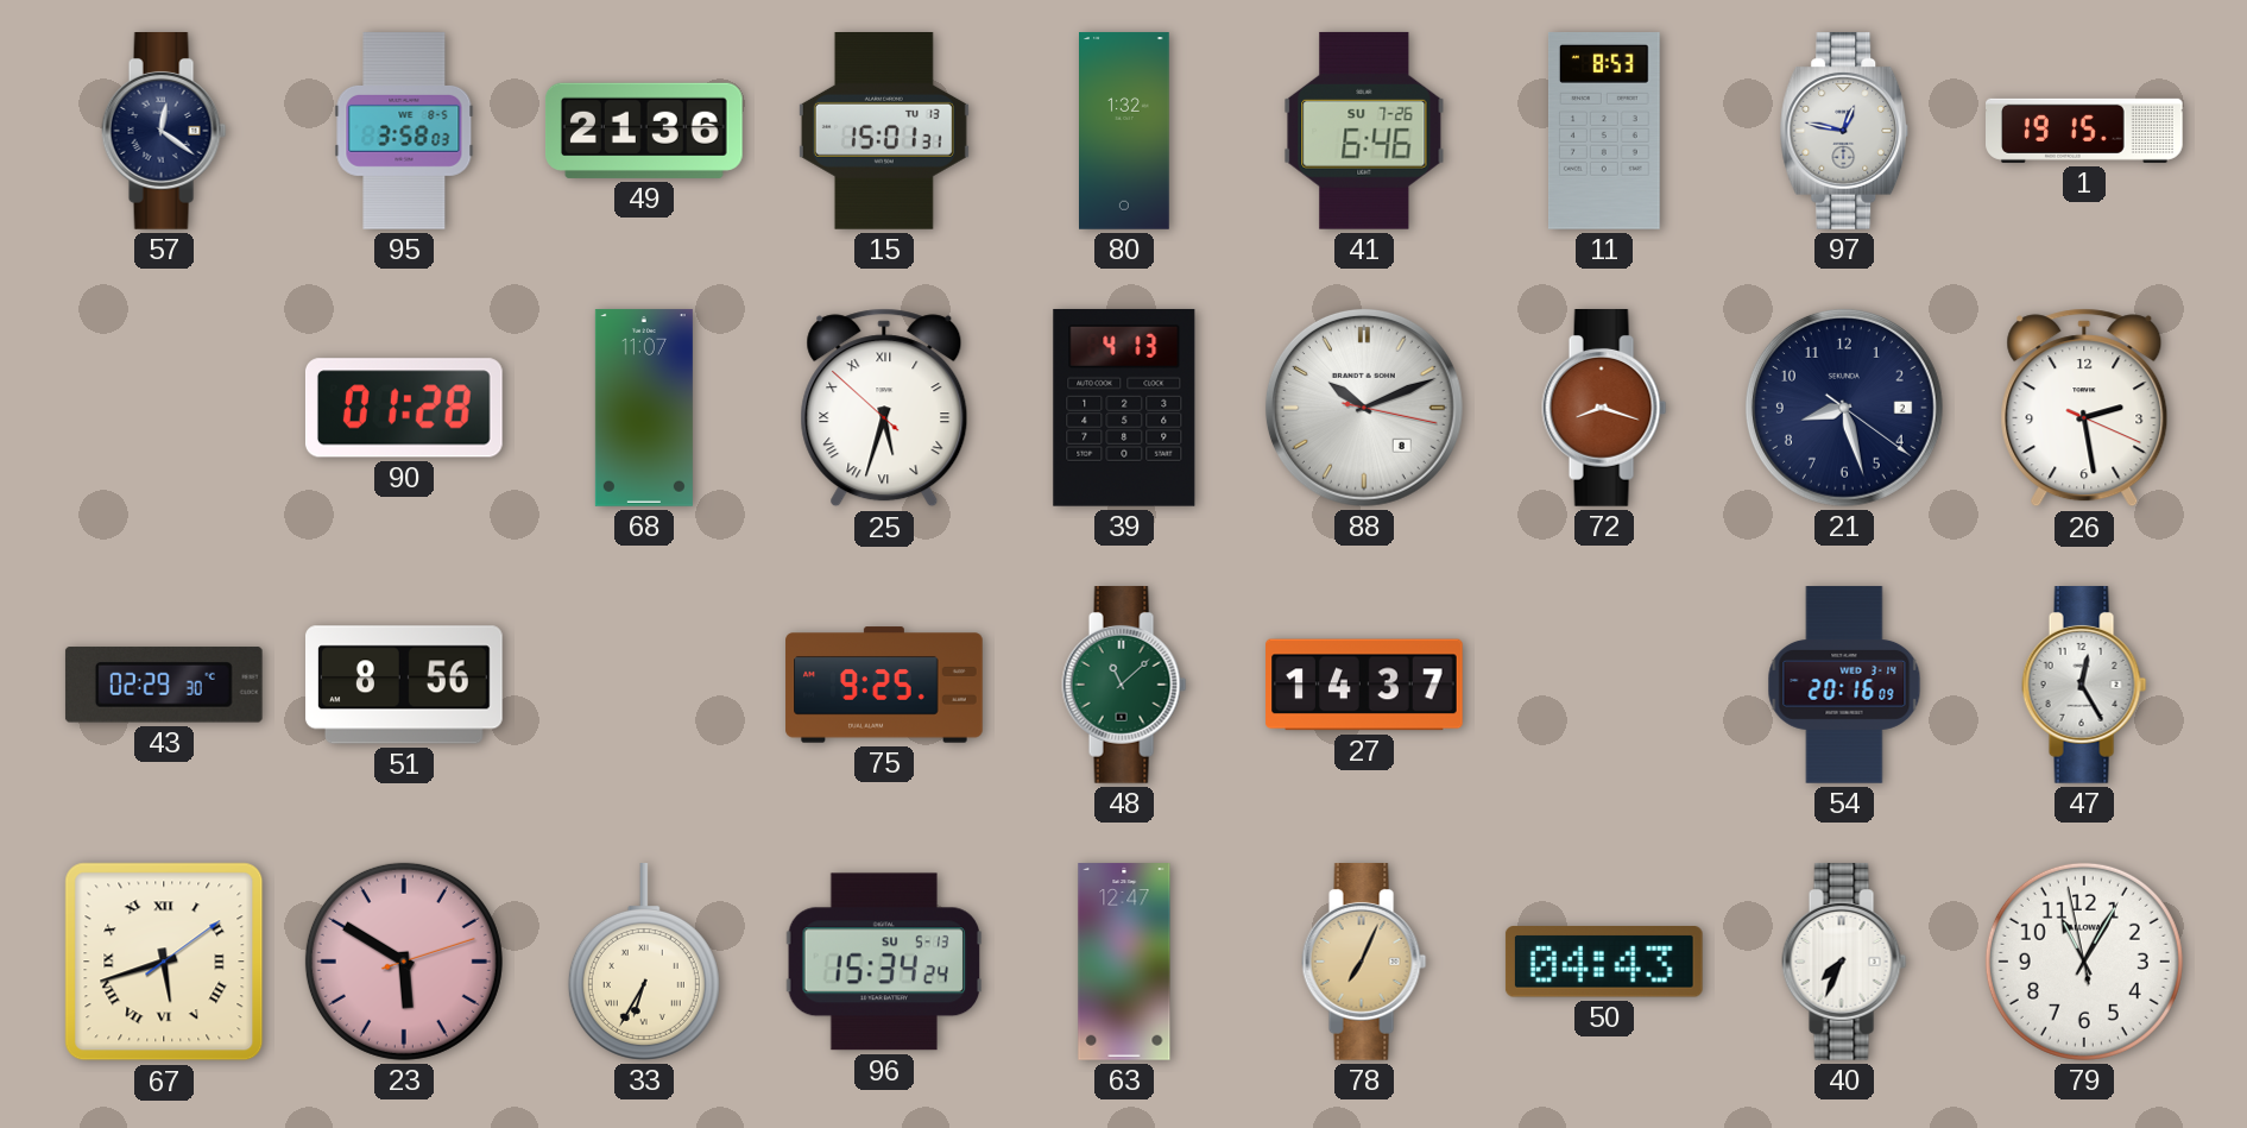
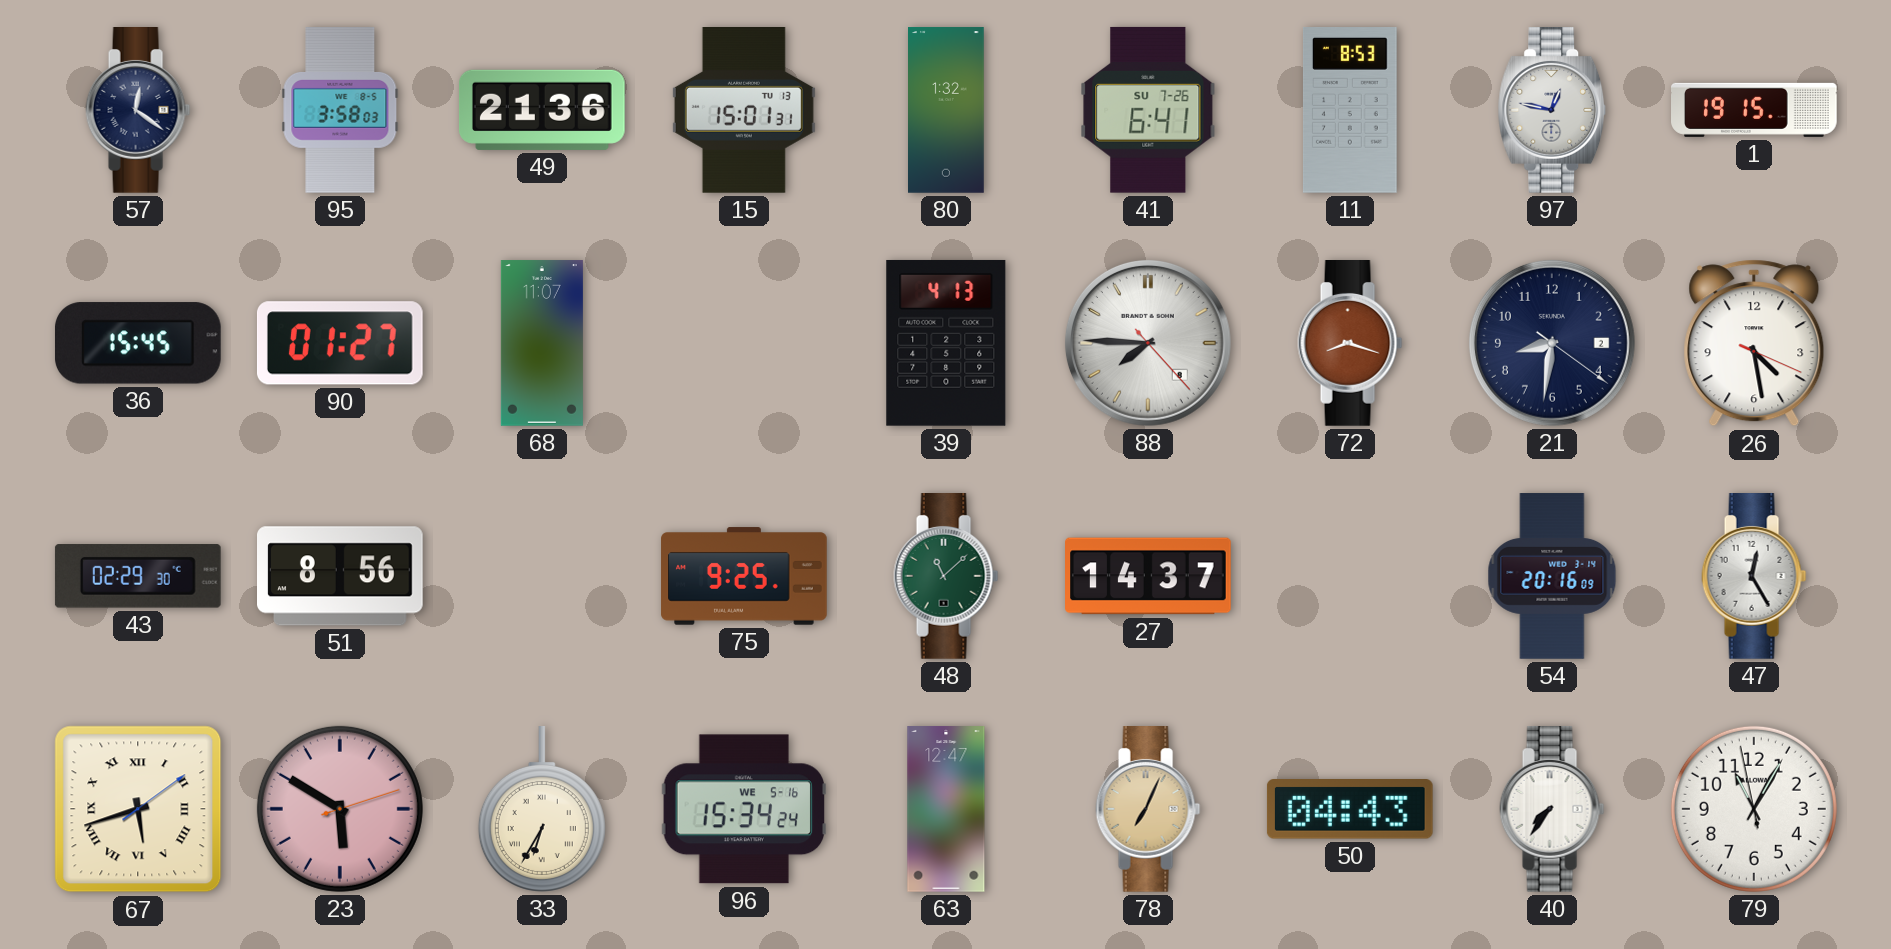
41: 6:46 -> 6:41 (1148, 110)
36: none -> 15:45 (138, 343)
90: 01:28 -> 01:27 (340, 343)
25: 5:32 -> none (884, 408)
88: 10:11 -> 7:45 (1148, 343)
21: 8:27 -> 8:31 (1552, 343)
26: 2:28 -> 4:28 (1754, 343)
96 date: SU 5-13 -> WE 5-16 (744, 809)
40: 7:34 -> 7:36 (1552, 810)
